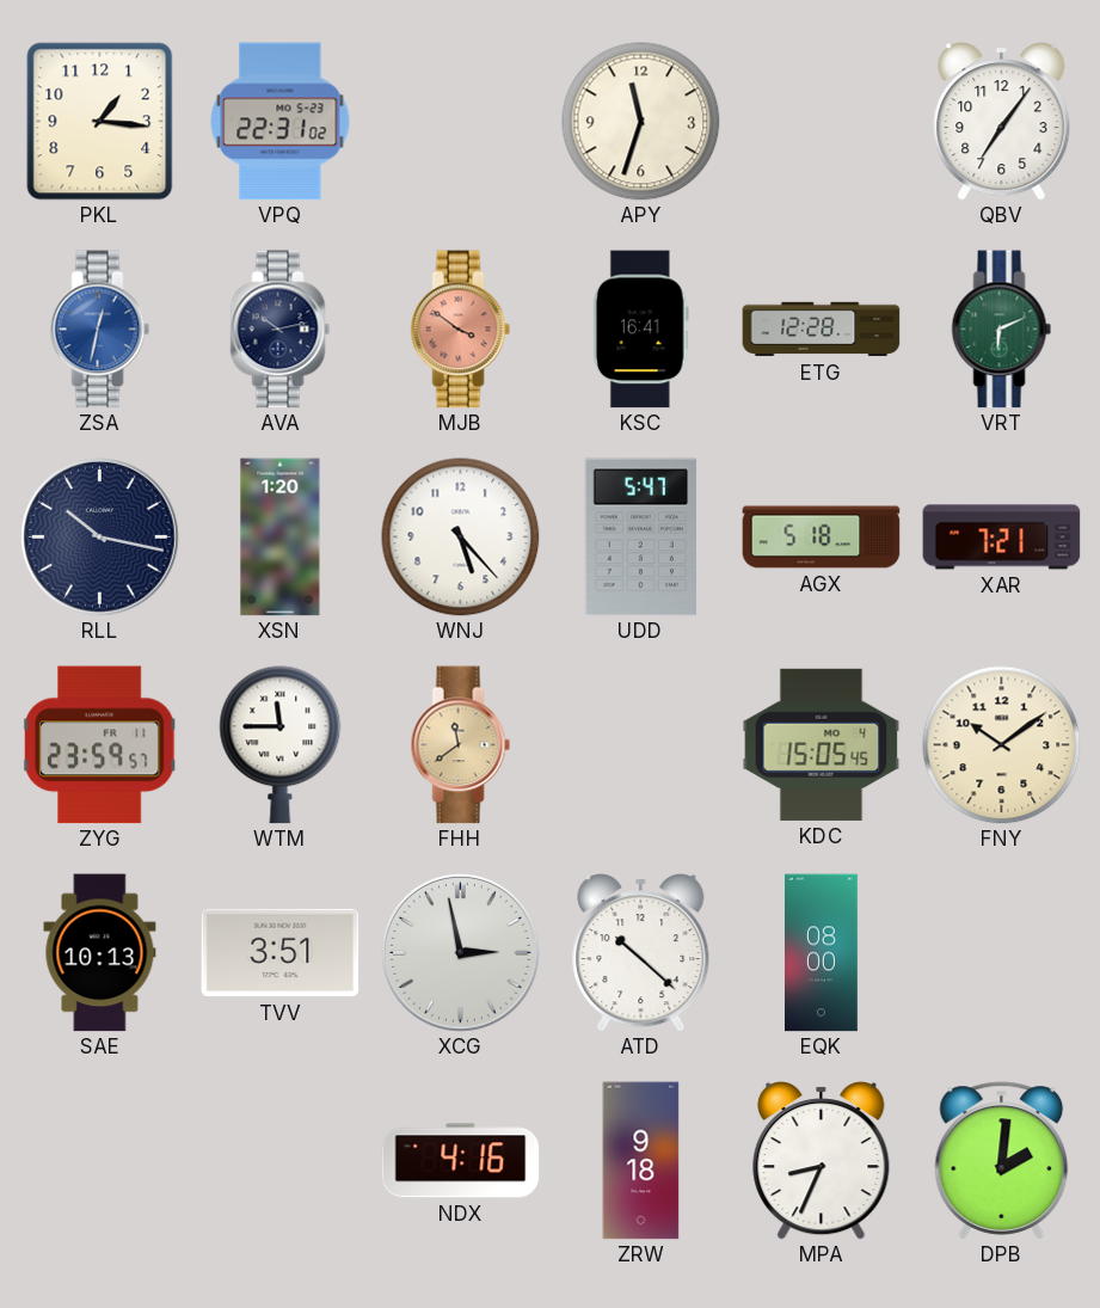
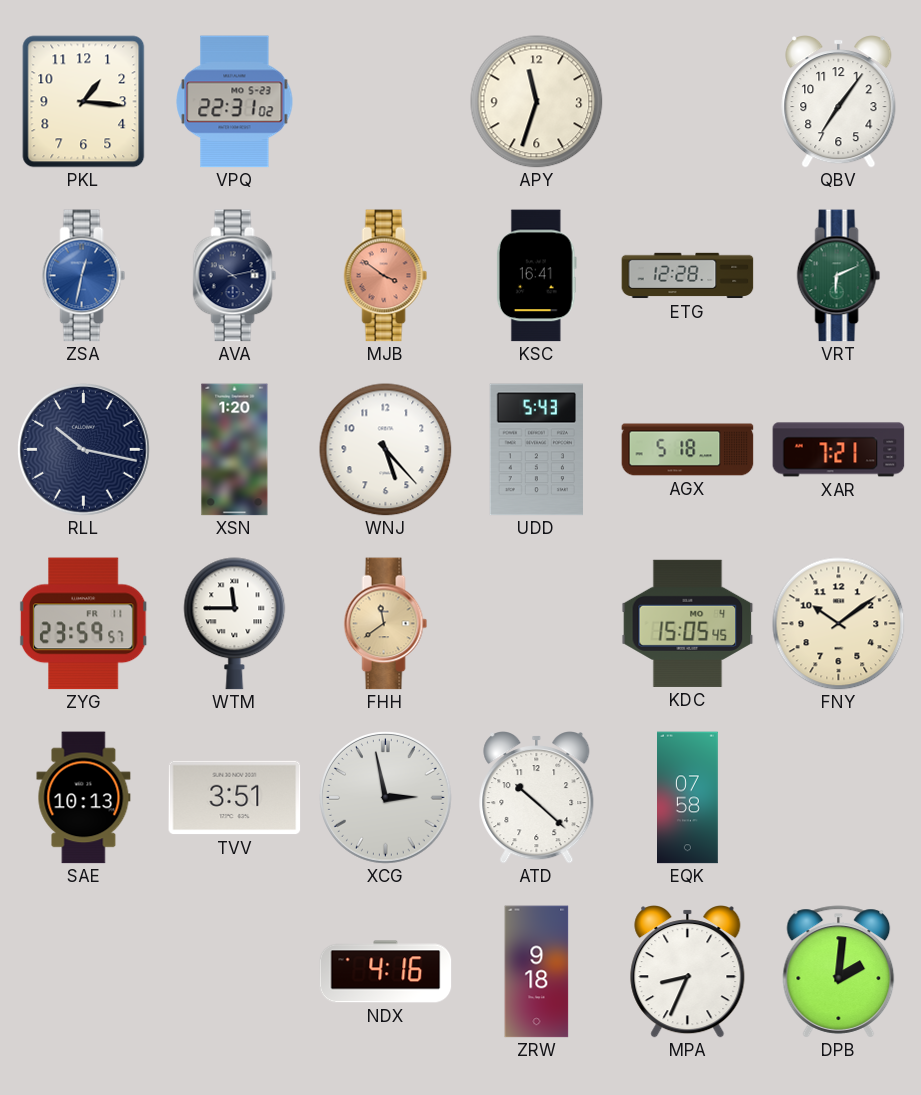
UDD: 5:47 -> 5:43 (536, 450)
EQK: 08:00 -> 07:58 (688, 798)
